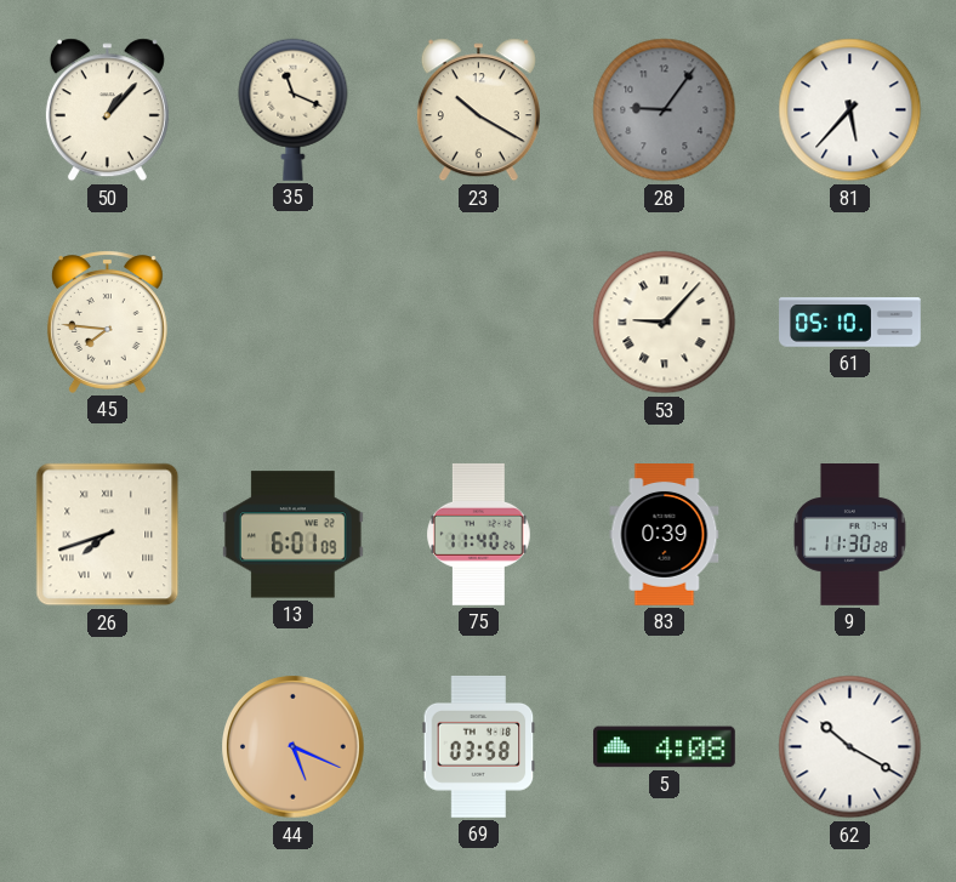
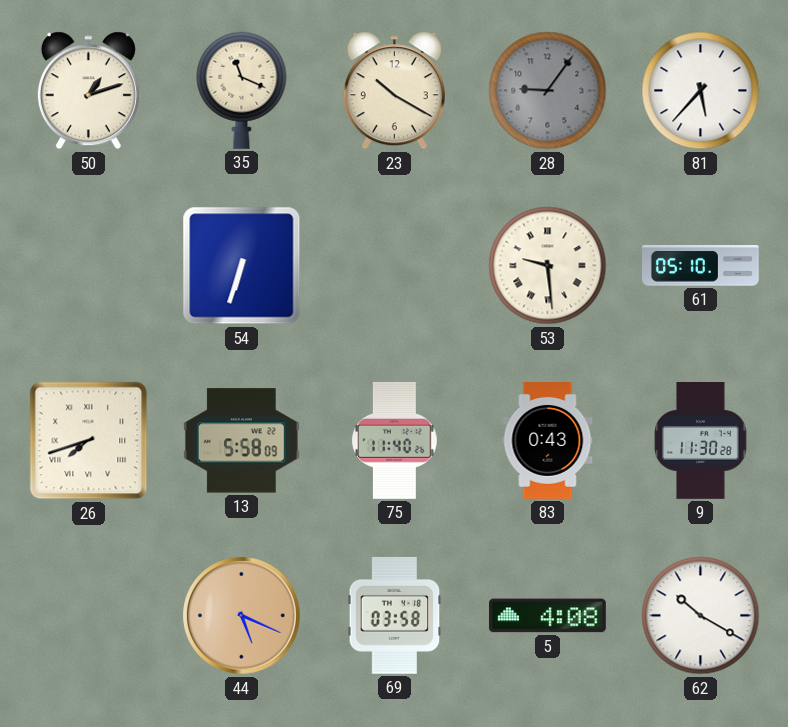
50: 1:07 -> 1:12 (88, 91)
45: 7:46 -> none (107, 321)
54: none -> 6:33 (242, 266)
53: 9:07 -> 9:29 (548, 266)
13: 6:01 -> 5:58 (241, 441)
83: 0:39 -> 0:43 (548, 441)
